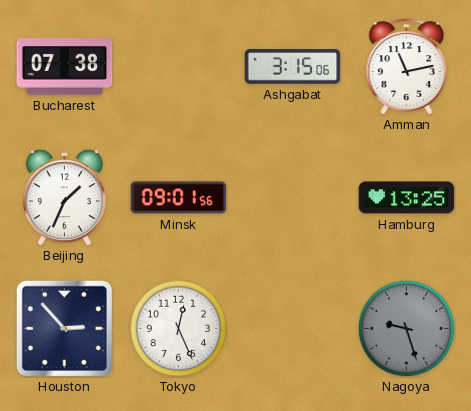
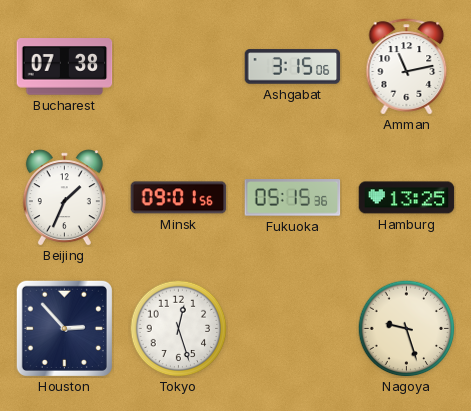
Fukuoka: none -> 05:15 (293, 198)
Tokyo: 12:26 -> 12:27 (178, 328)
Nagoya dial: grey -> cream (406, 328)
